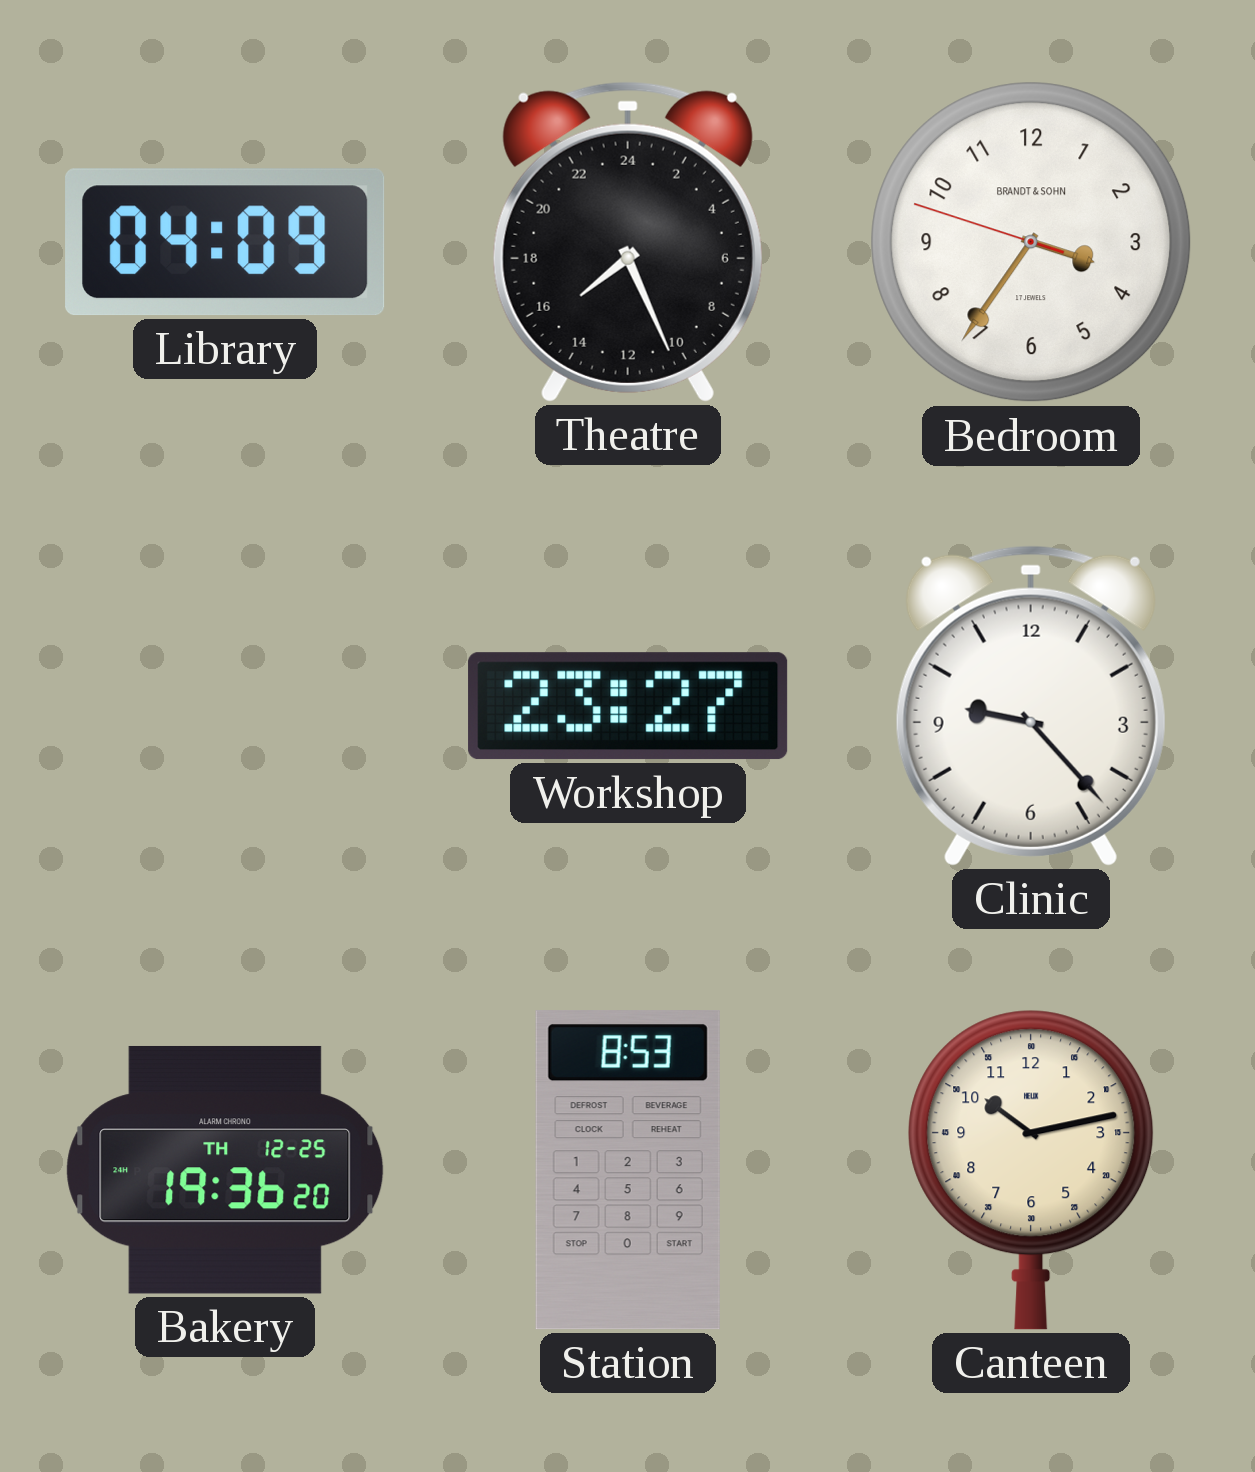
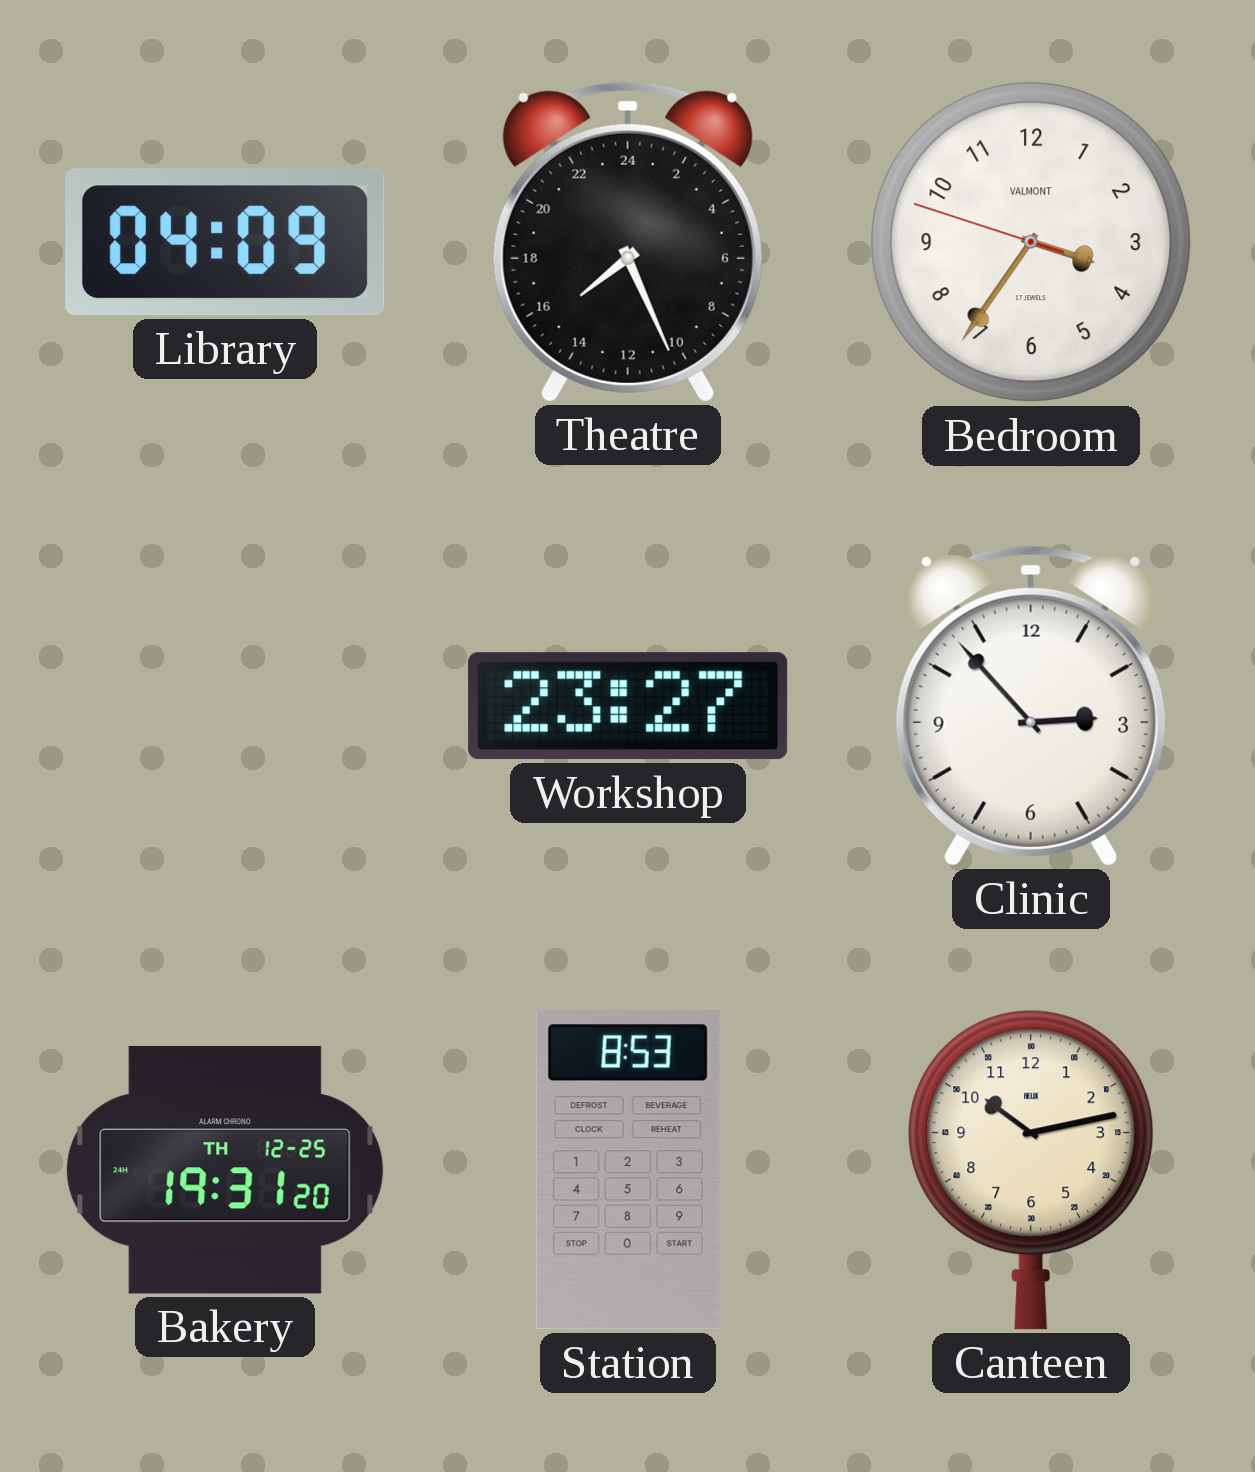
Bedroom brand: BRANDT & SOHN -> VALMONT (1031, 242)
Clinic: 9:23 -> 2:53 (1031, 706)
Bakery: 19:36 -> 19:31 (225, 1170)
